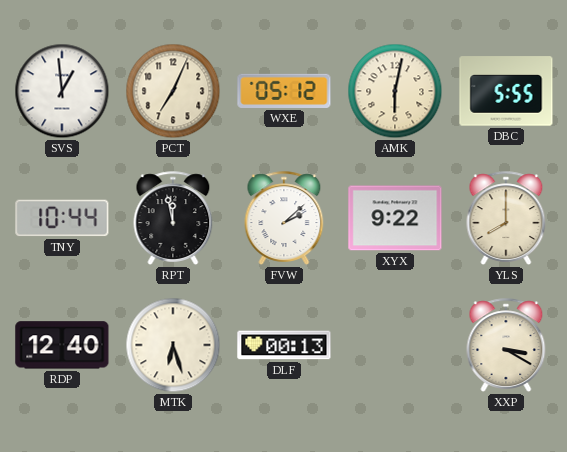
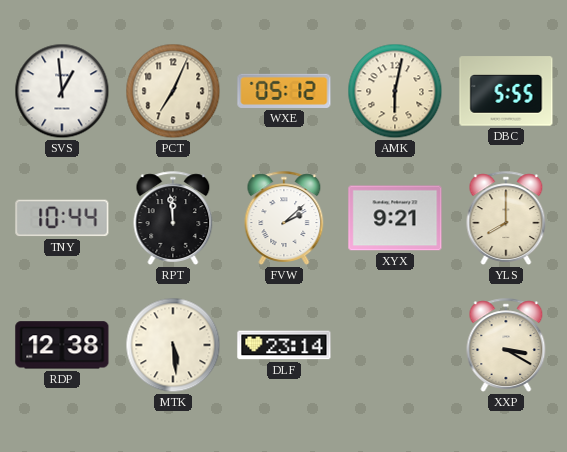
RPT: 11:58 -> 11:59 (173, 218)
XYX: 9:22 -> 9:21 (395, 218)
RDP: 12:40 -> 12:38 (62, 345)
MTK: 6:27 -> 5:29 (173, 345)
DLF: 00:13 -> 23:14 (284, 345)
